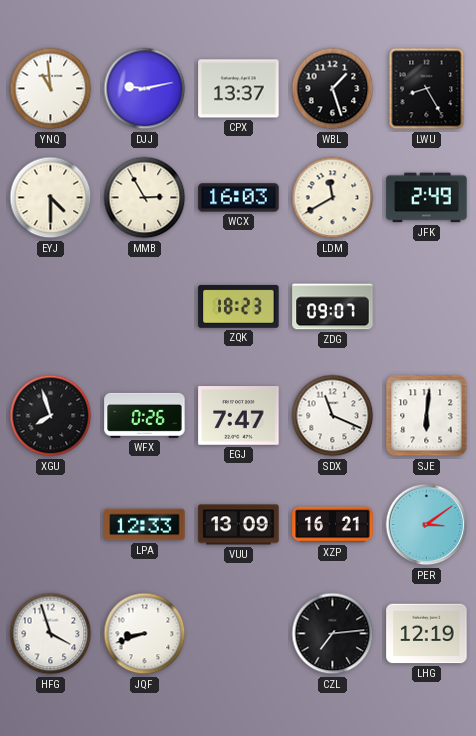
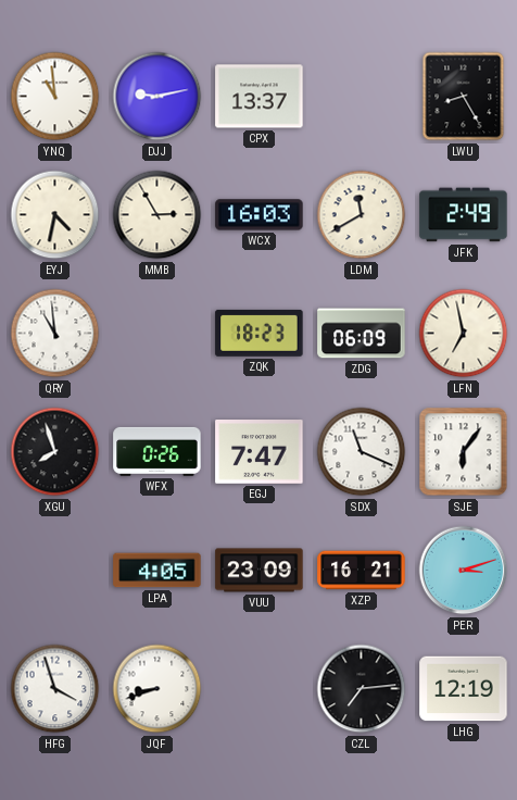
WBL: 1:27 -> none (333, 89)
EYJ: 4:30 -> 4:32 (55, 215)
QRY: none -> 10:59 (55, 334)
ZDG: 09:07 -> 06:09 (362, 334)
LFN: none -> 6:58 (464, 334)
SJE: 6:01 -> 6:06 (464, 452)
LPA: 12:33 -> 4:05 (157, 571)
VUU: 13:09 -> 23:09 (260, 571)
PER: 3:09 -> 3:12 (464, 571)
